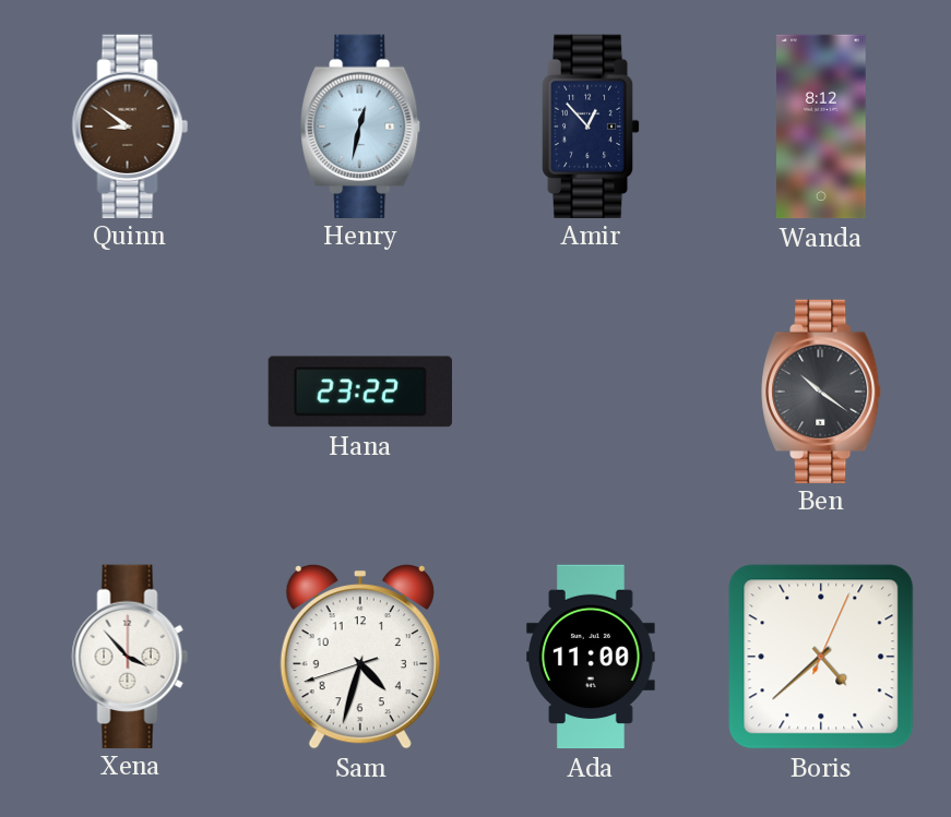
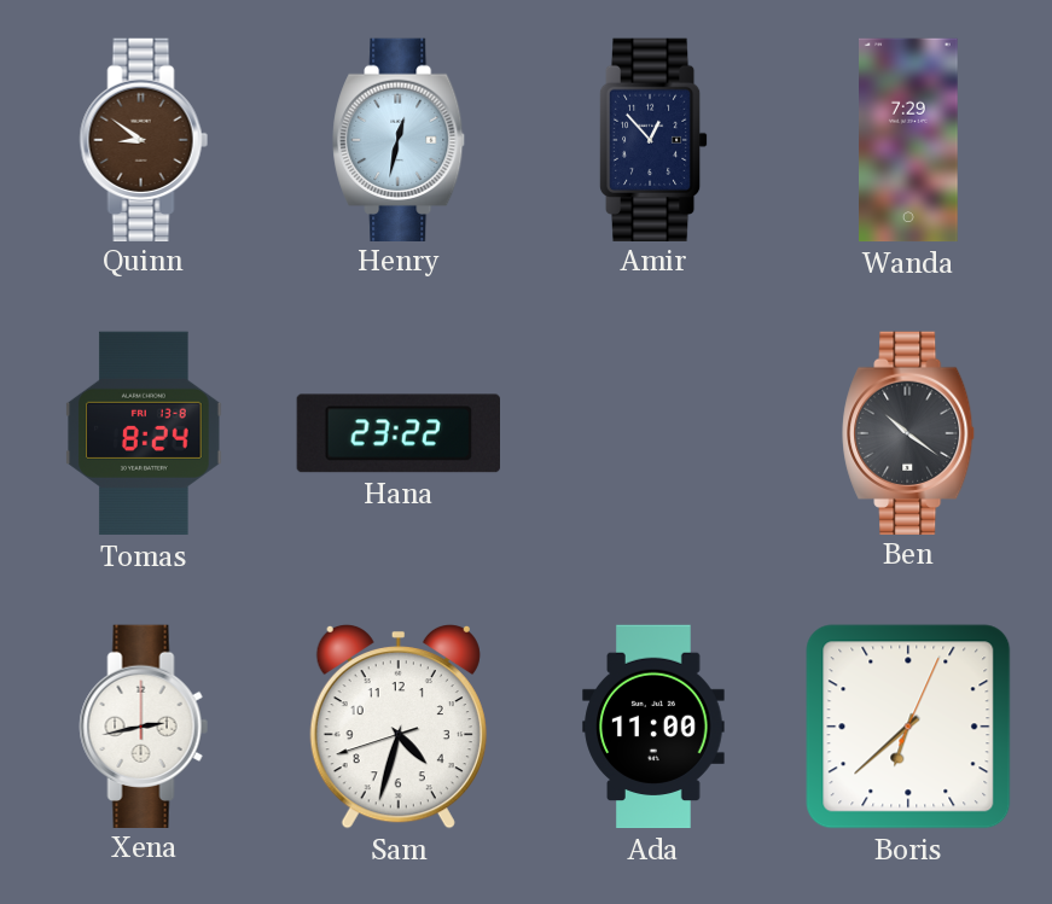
Wanda: 8:12 -> 7:29 (909, 140)
Tomas: none -> 8:24 (144, 433)
Xena: 3:53 -> 2:43 (144, 725)
Boris: 4:38 -> 6:38 (908, 727)
